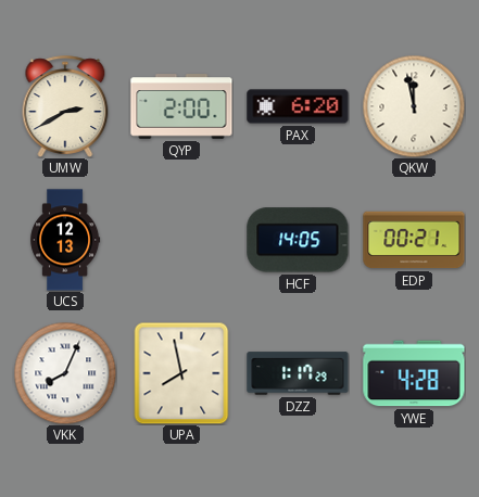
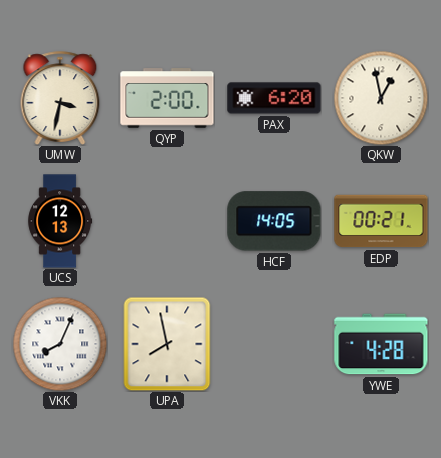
UMW: 2:40 -> 3:32 (60, 98)
QKW: 11:58 -> 12:58 (381, 98)
DZZ: 1:17 -> none (298, 373)
